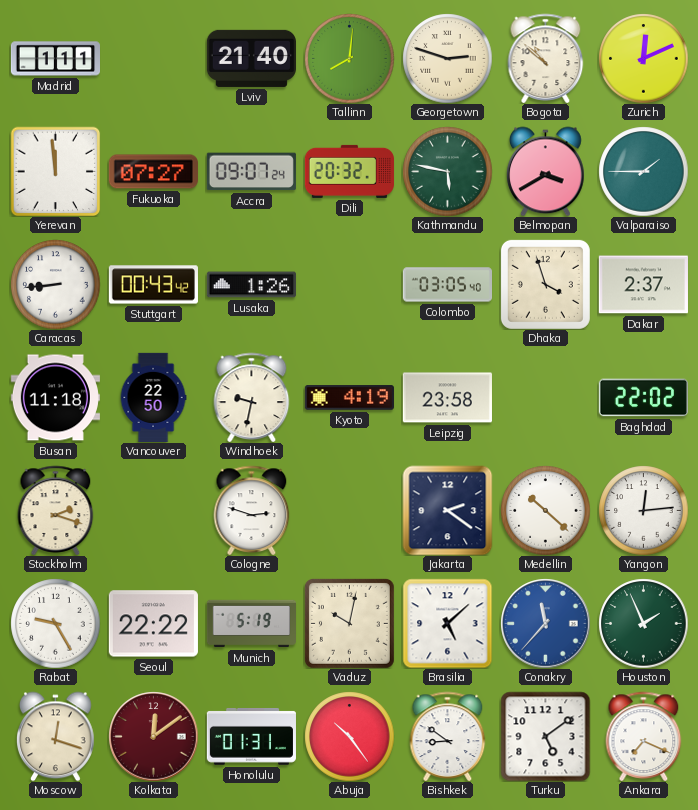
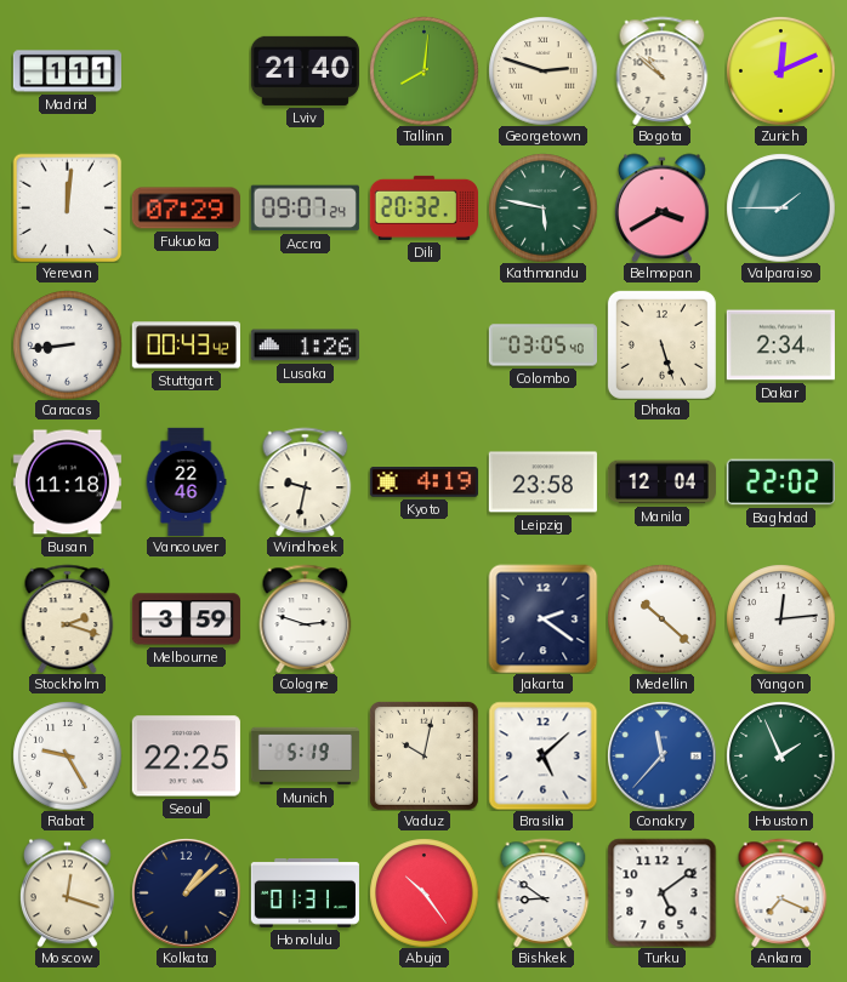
Yerevan: 11:59 -> 12:01 (67, 207)
Fukuoka: 07:27 -> 07:29 (186, 209)
Dhaka: 3:57 -> 5:27 (661, 344)
Dakar: 2:37 -> 2:34 (780, 346)
Vancouver: 22:50 -> 22:46 (186, 481)
Manila: none -> 12:04 (661, 483)
Melbourne: none -> 3:59 (186, 620)
Seoul: 22:22 -> 22:25 (186, 757)
Kolkata: 12:09 -> 1:08 (186, 892)
Kolkata dial: burgundy -> navy (186, 892)
